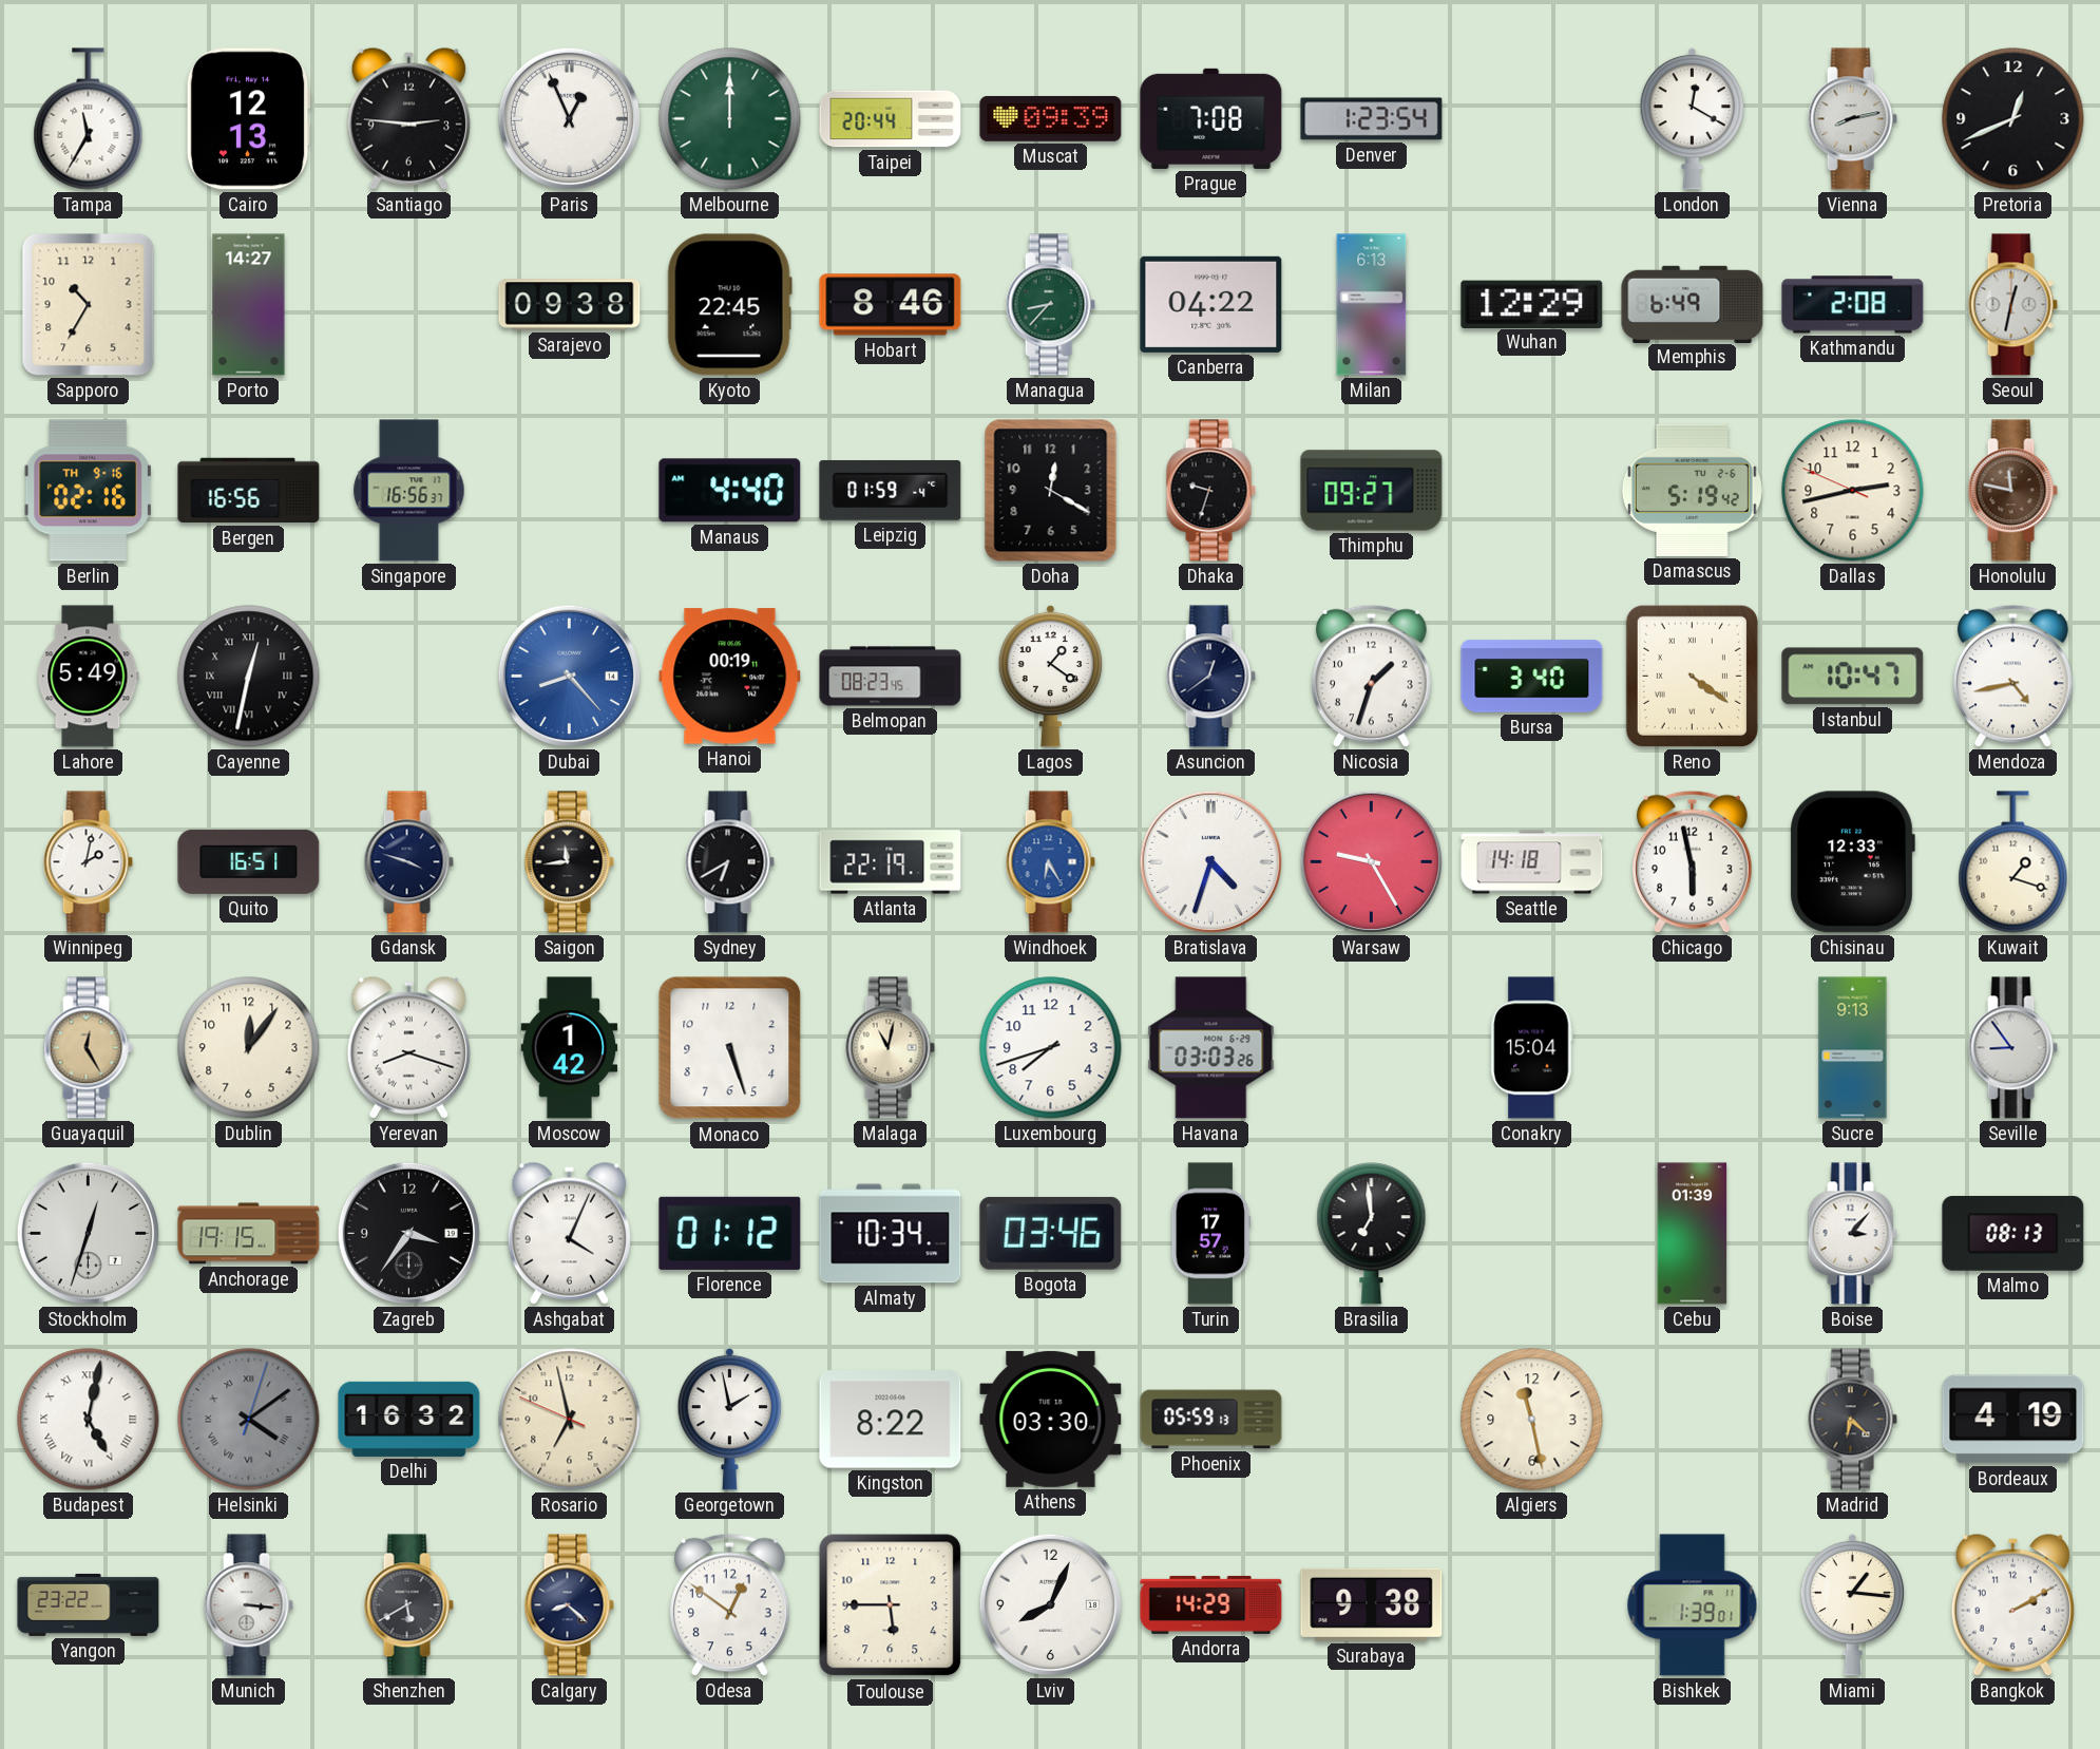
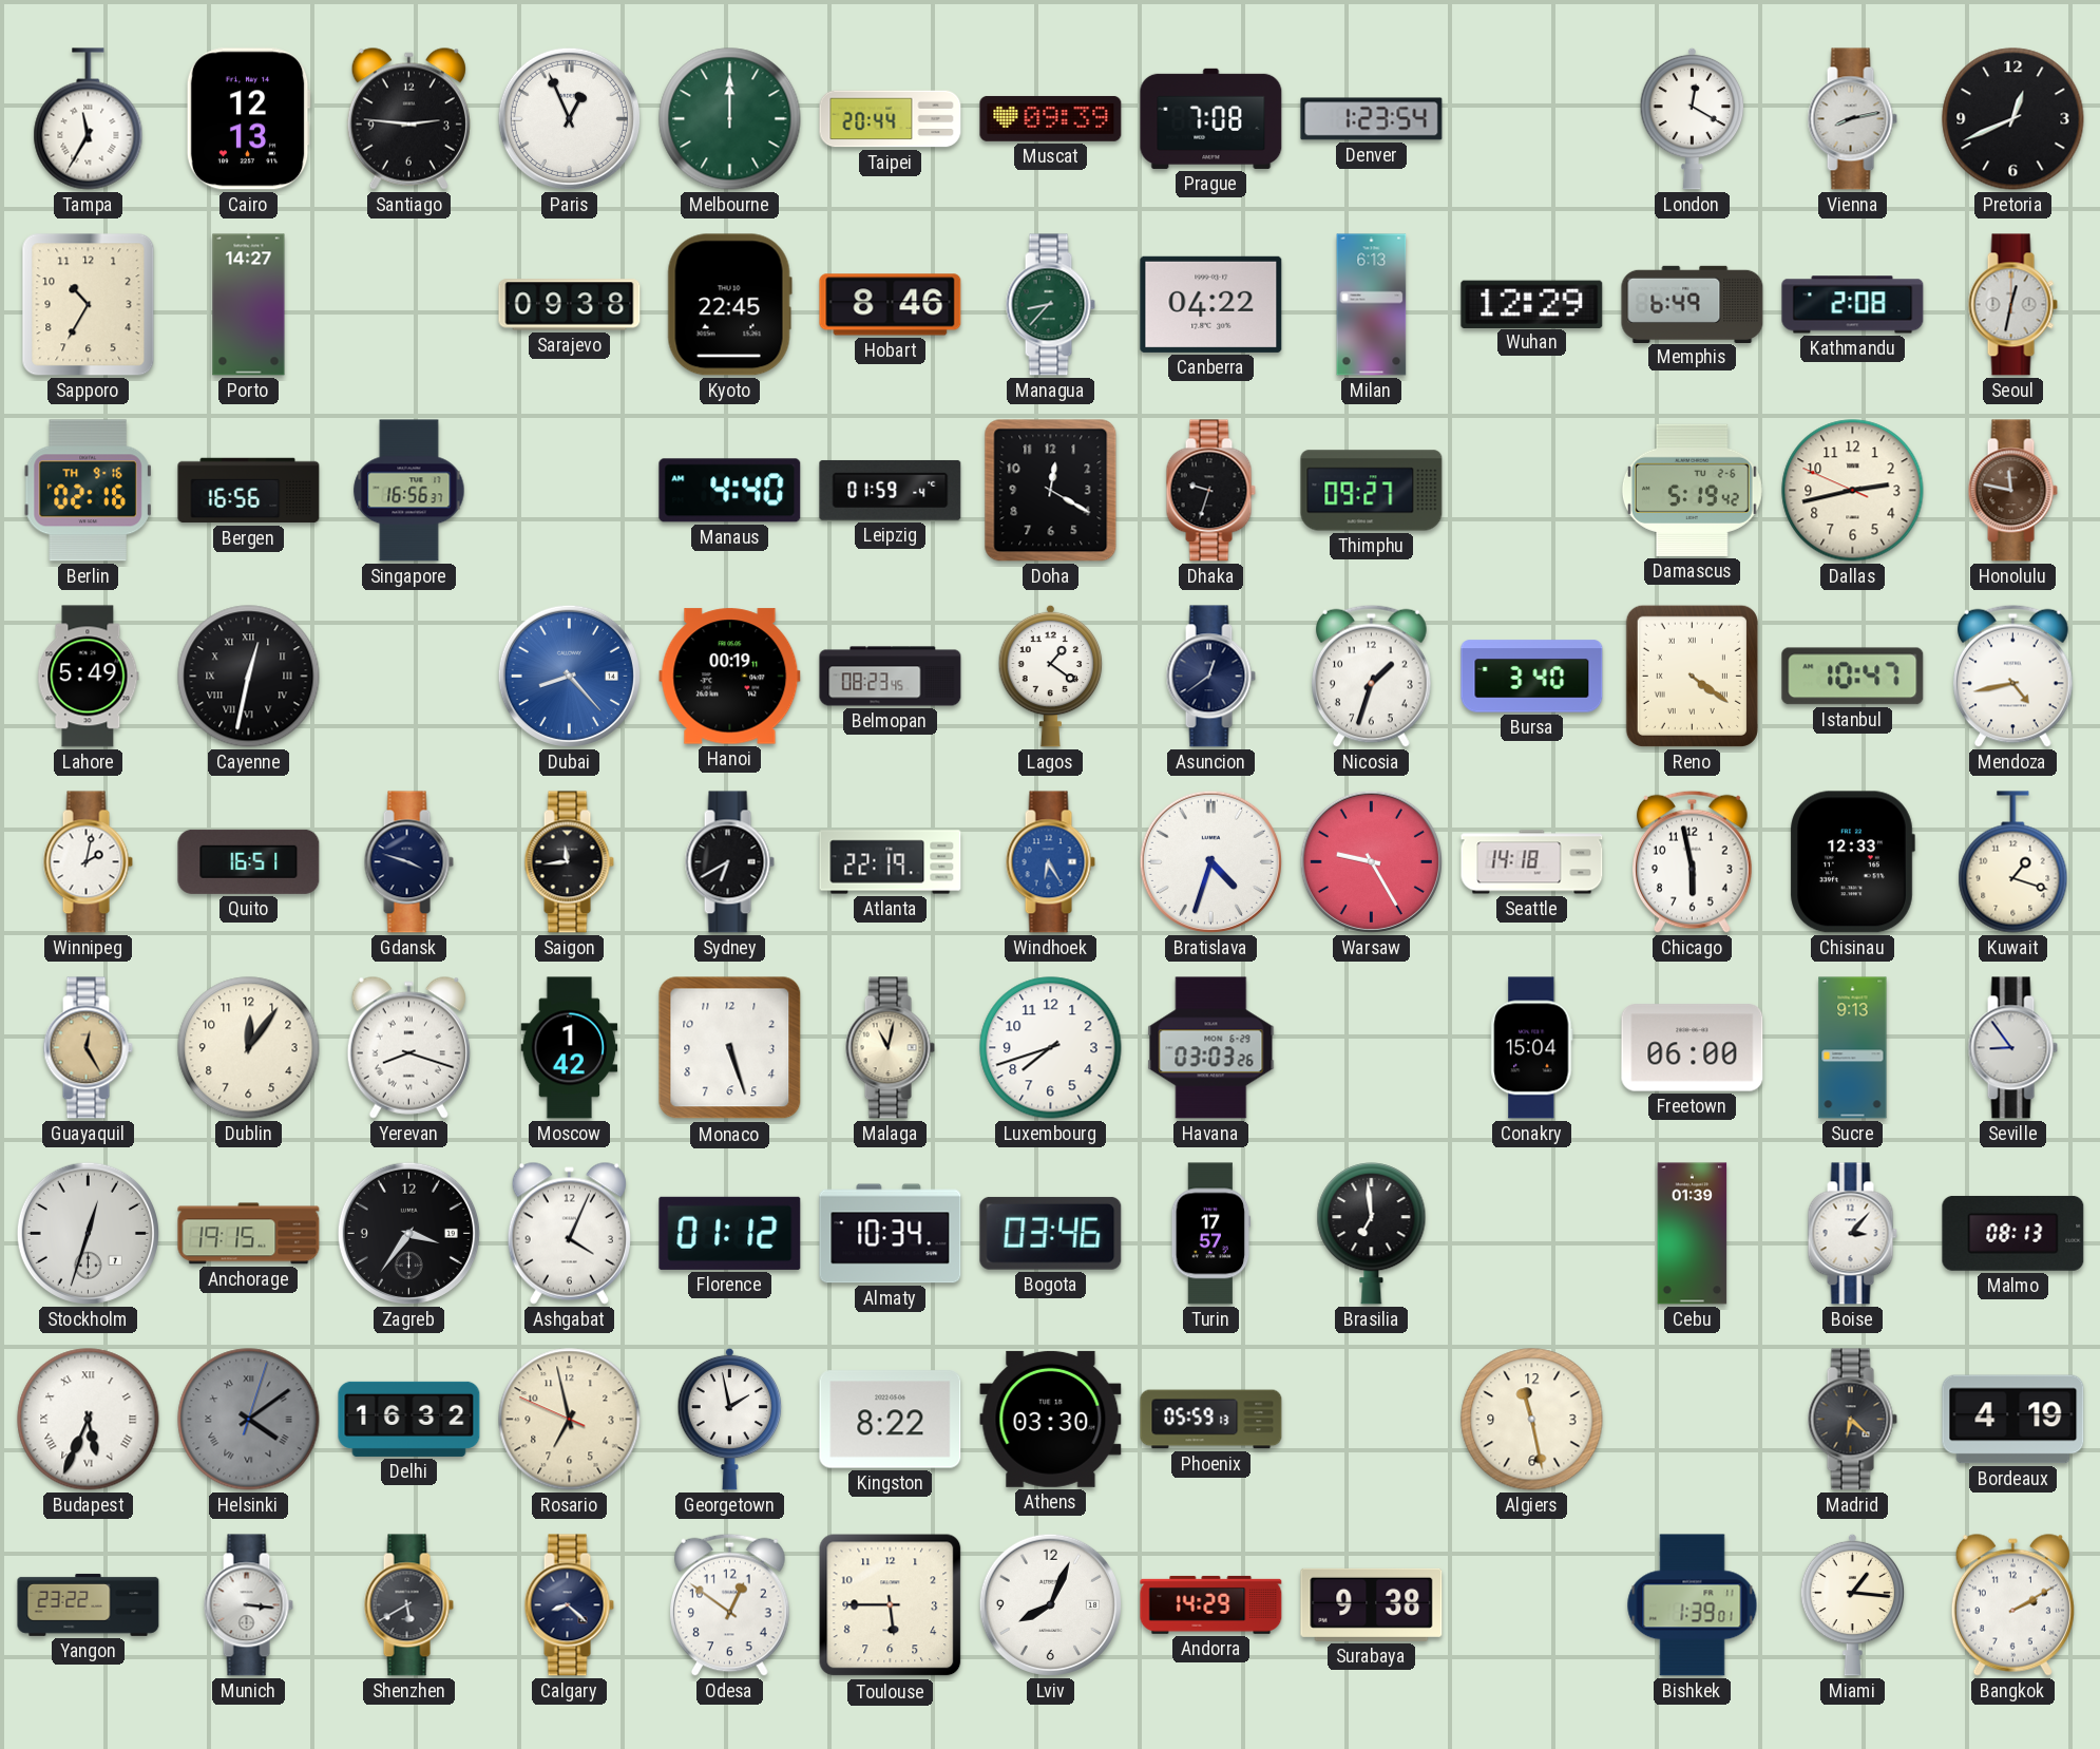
Freetown: none -> 06:00 (1693, 1048)
Budapest: 5:02 -> 5:34 (89, 1420)
